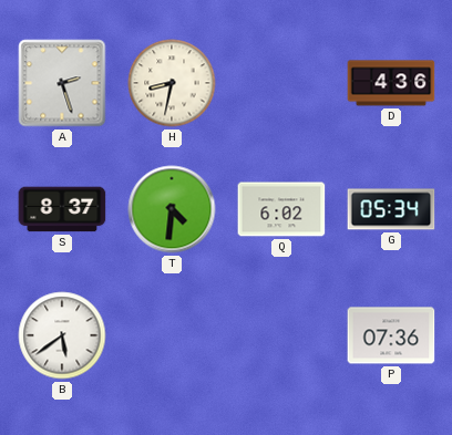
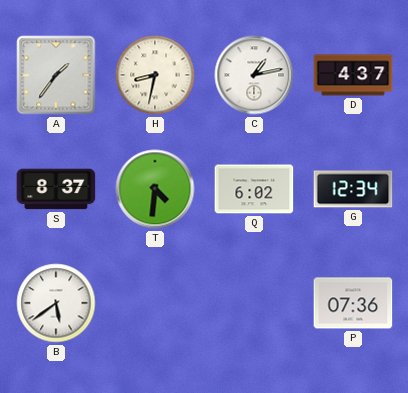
A: 2:27 -> 1:36 (56, 75)
C: none -> 1:13 (254, 75)
D: 4:36 -> 4:37 (353, 75)
G: 05:34 -> 12:34 (353, 189)
